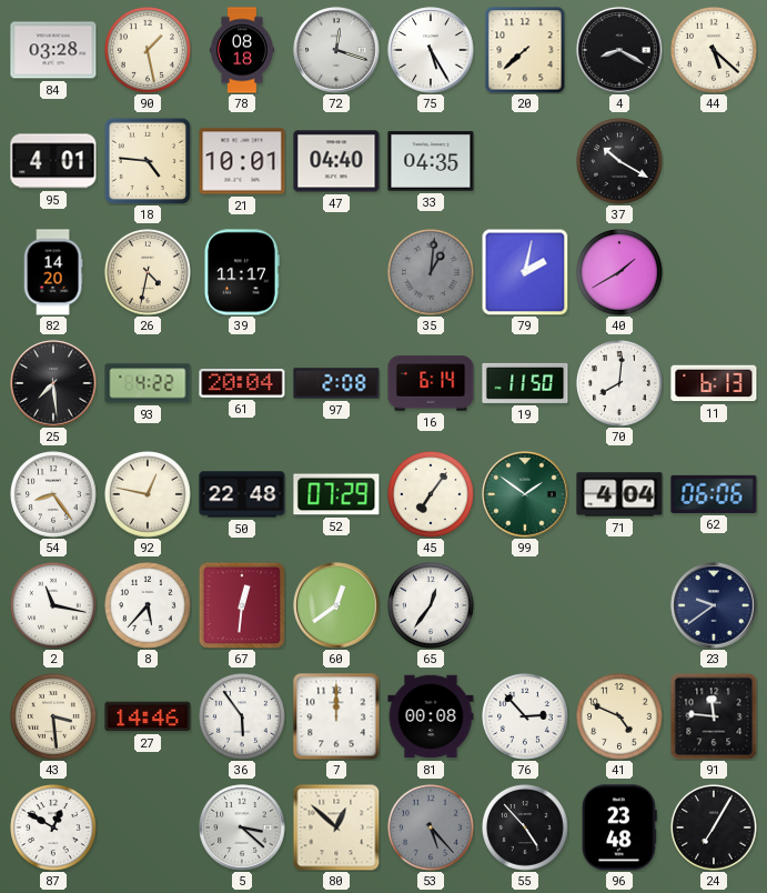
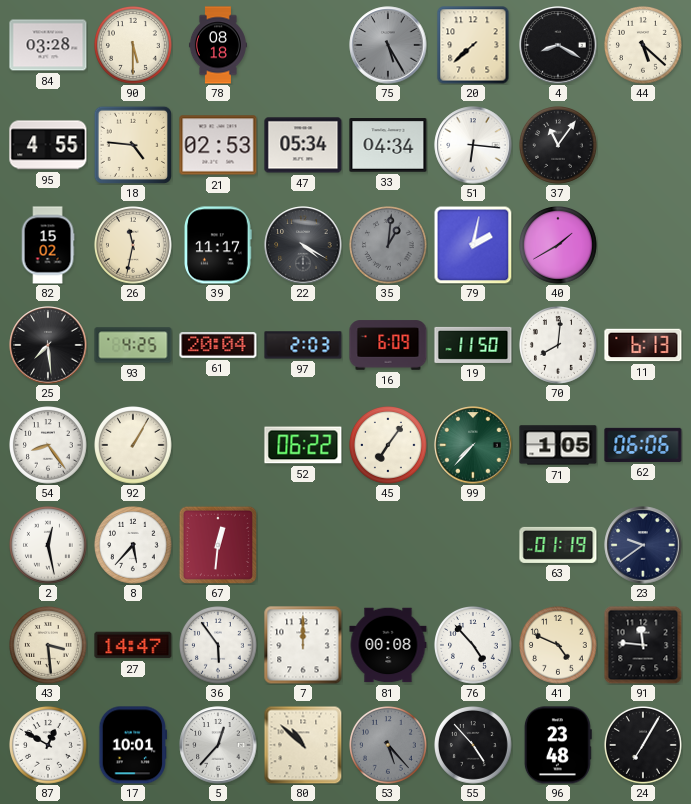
90: 1:28 -> 5:30 (134, 46)
72: 12:18 -> none (336, 50)
75 dial: white -> grey (388, 45)
95: 4:01 -> 4:55 (48, 145)
21: 10:01 -> 02:53 (218, 145)
47: 04:40 -> 05:34 (303, 145)
33: 04:35 -> 04:34 (388, 145)
51: none -> 6:16 (473, 145)
37: 10:20 -> 11:06 (559, 146)
82: 14:20 -> 15:02 (48, 245)
26: 4:32 -> 11:32 (134, 246)
22: none -> 4:20 (303, 245)
93: 4:22 -> 4:25 (133, 345)
97: 2:08 -> 2:03 (303, 345)
16: 6:14 -> 6:09 (388, 345)
92: 12:47 -> 1:05 (134, 446)
50: 22:48 -> none (242, 494)
52: 07:29 -> 06:22 (303, 445)
99: 1:51 -> 7:37 (473, 445)
71: 4:04 -> 1:05 (558, 445)
2: 11:17 -> 12:28 (49, 546)
60: 12:39 -> none (336, 605)
65: 12:36 -> none (432, 606)
63: none -> 01:19 (558, 545)
27: 14:46 -> 14:47 (133, 645)
76: 2:53 -> 4:53 (474, 646)
17: none -> 10:01 (133, 745)
5: 3:22 -> 12:37 (218, 745)
80: 12:52 -> 10:52 (303, 745)
